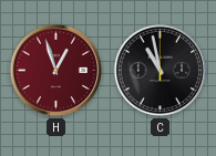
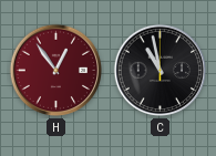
H: 12:57 -> 12:54 (56, 71)
